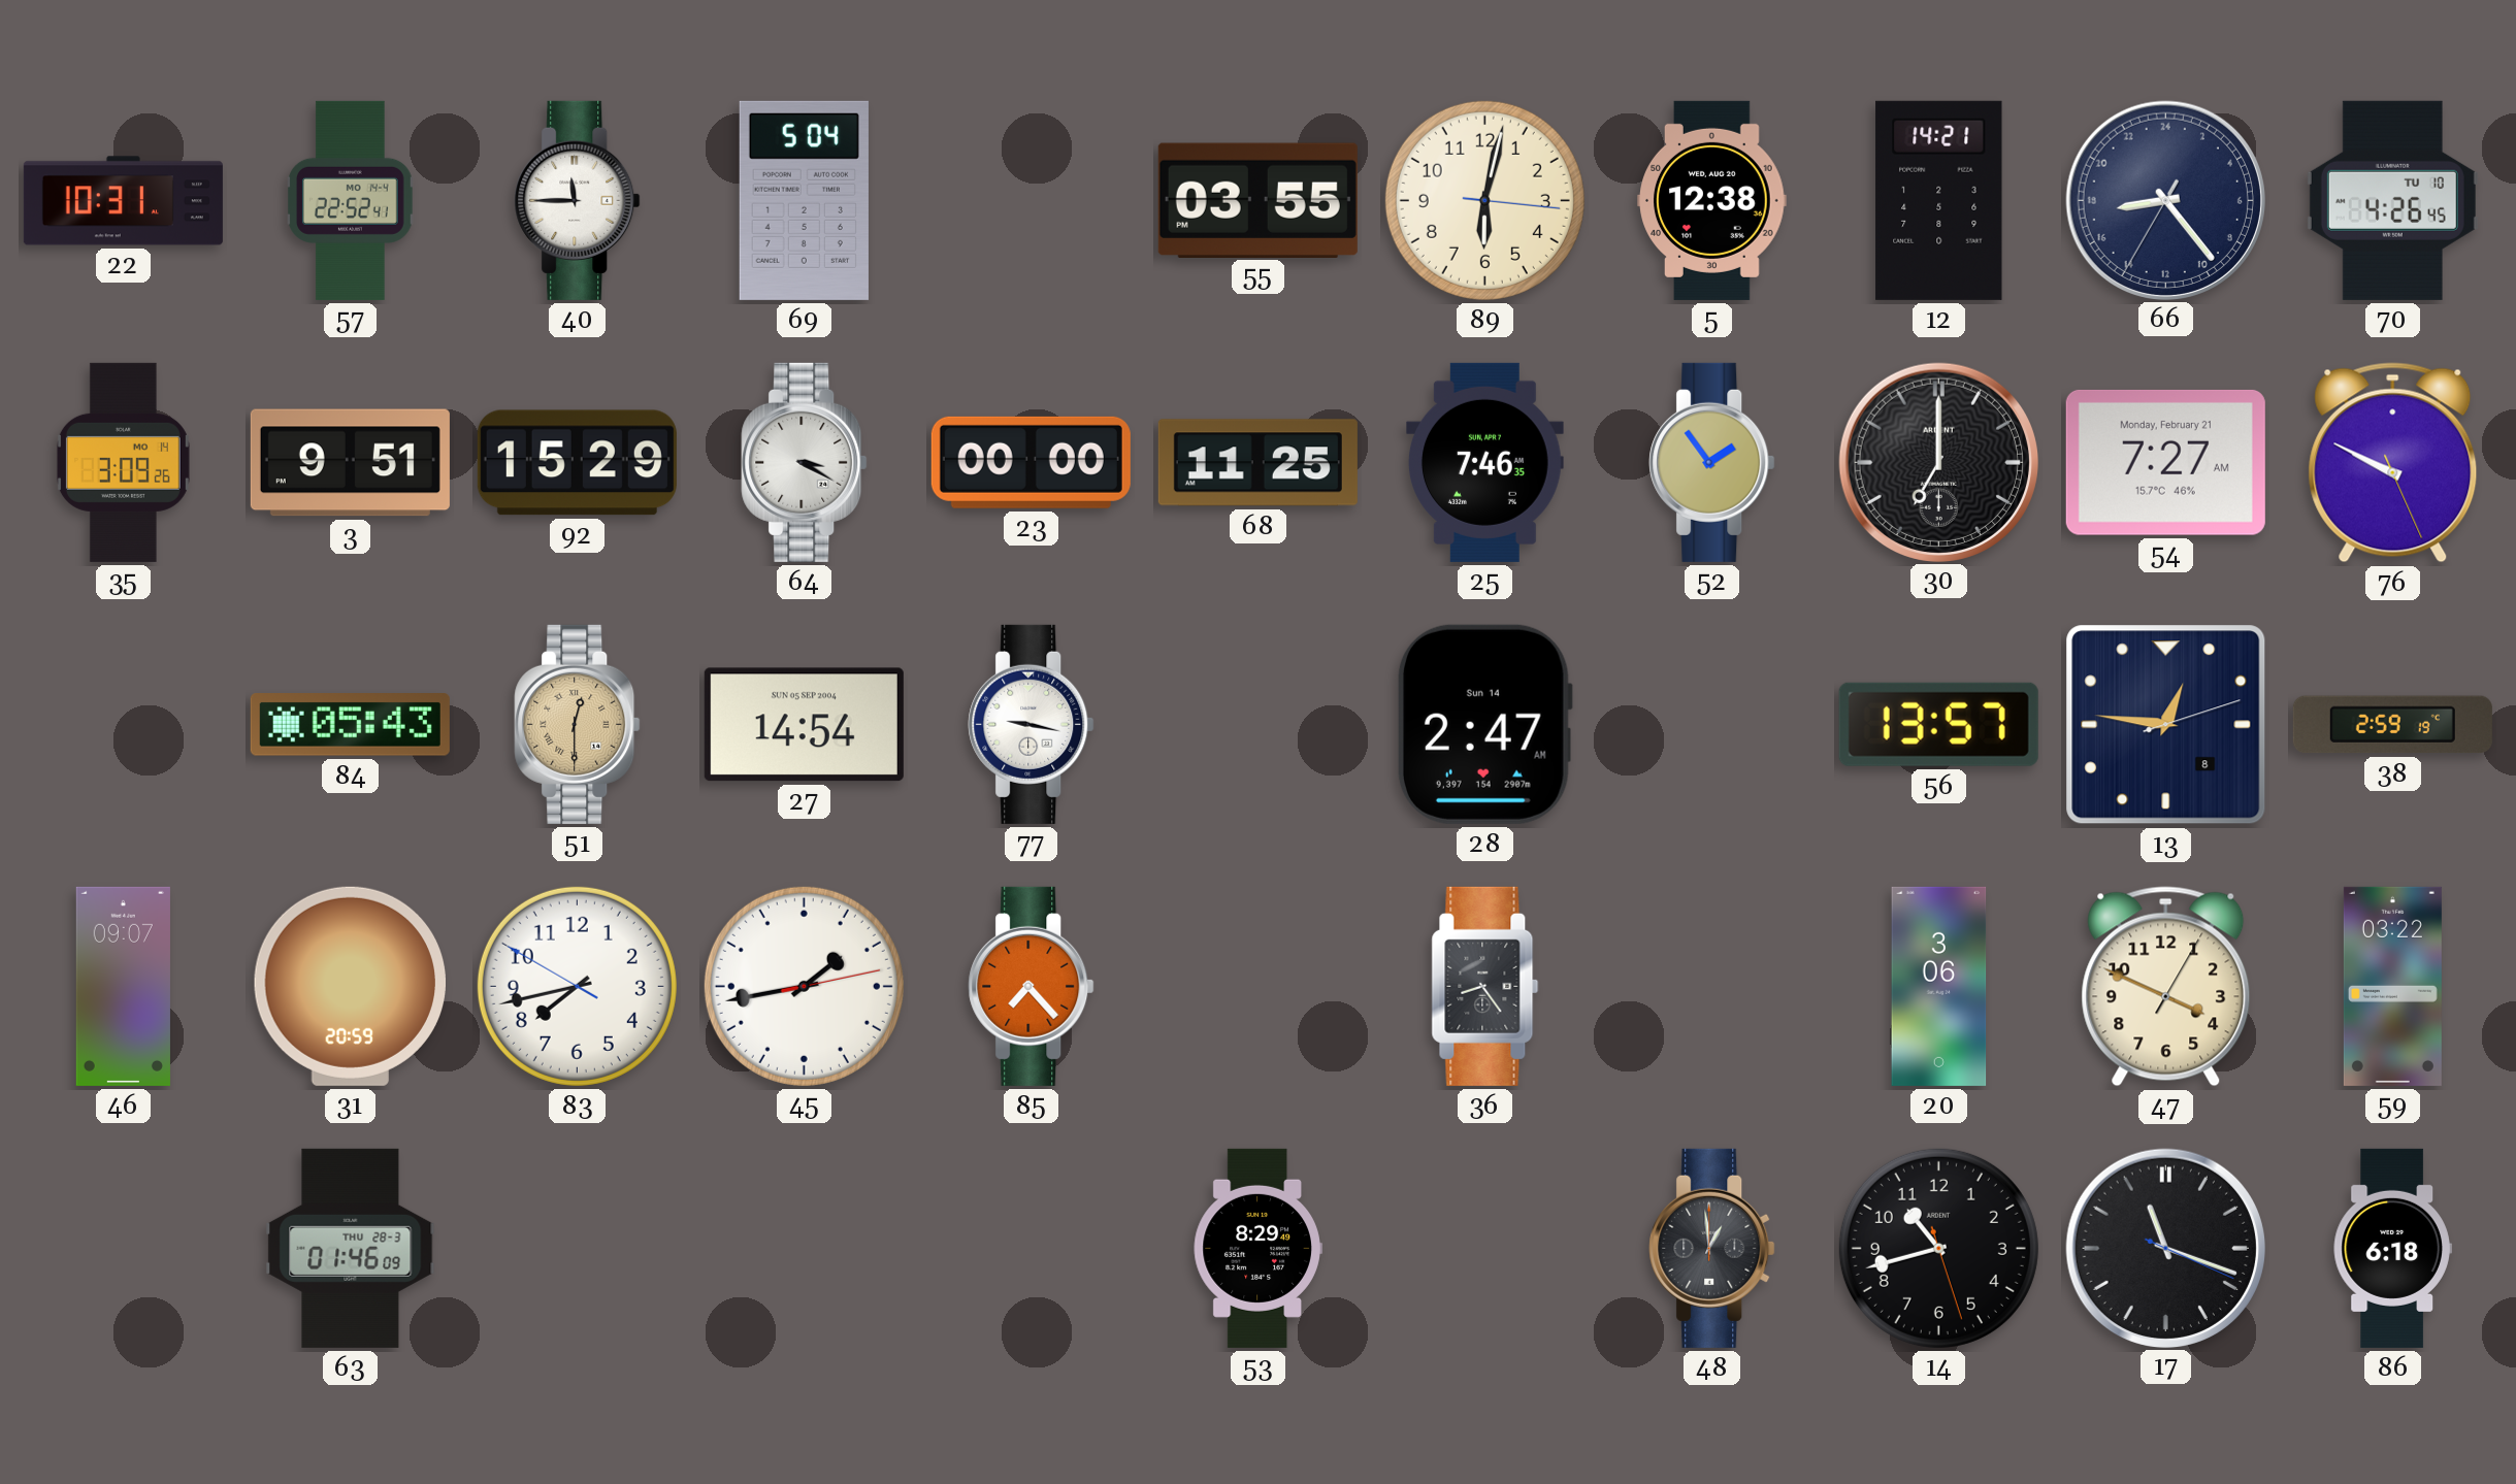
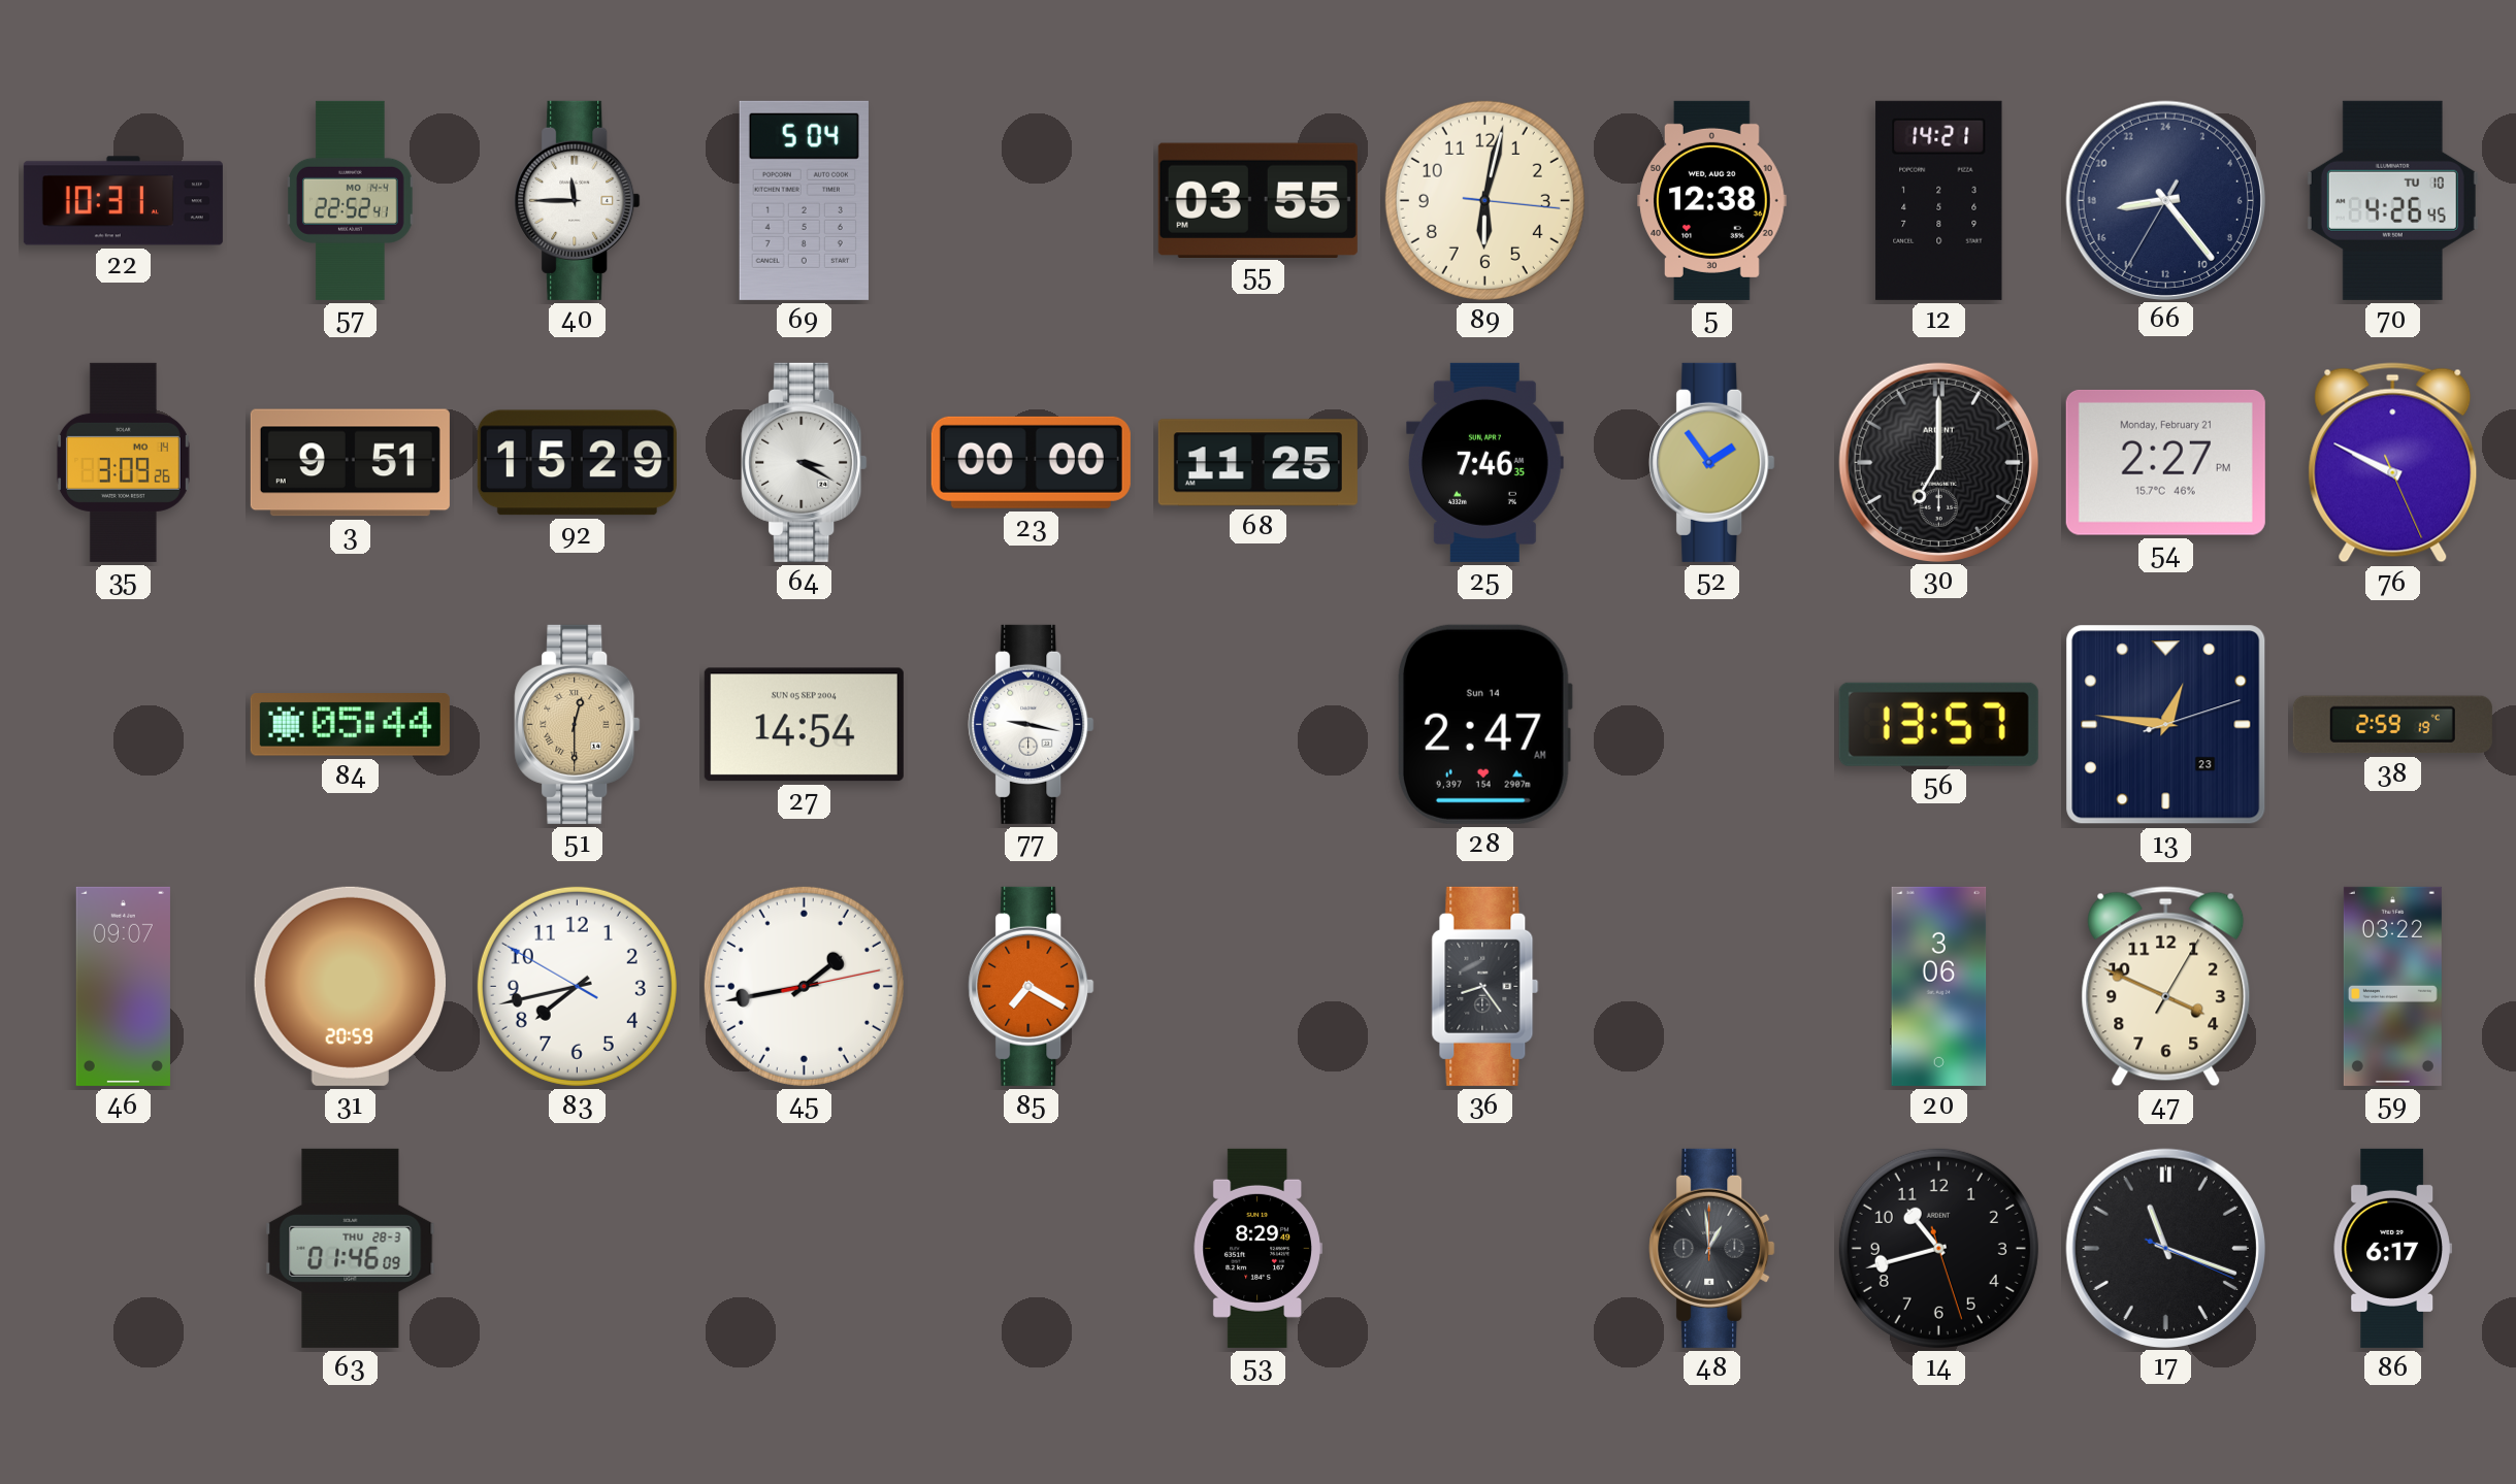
54: 7:27 -> 2:27 (2165, 462)
84: 05:43 -> 05:44 (350, 725)
13 date: 8 -> 23 (2166, 725)
85: 7:23 -> 7:20 (1032, 986)
86: 6:18 -> 6:17 (2392, 1248)
